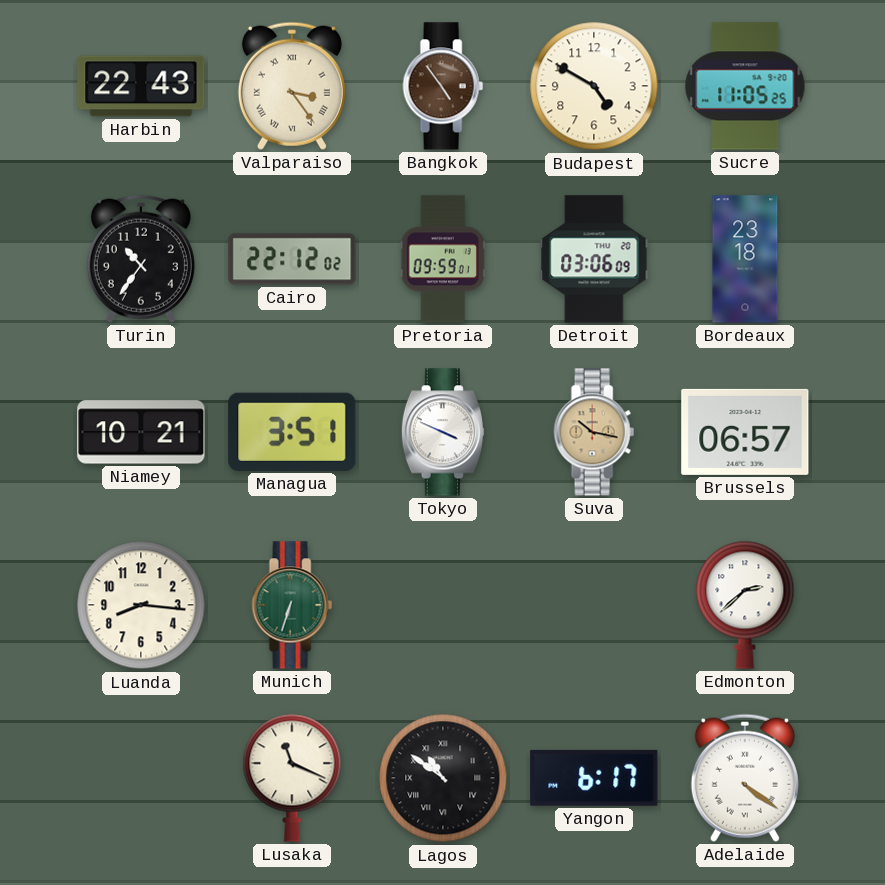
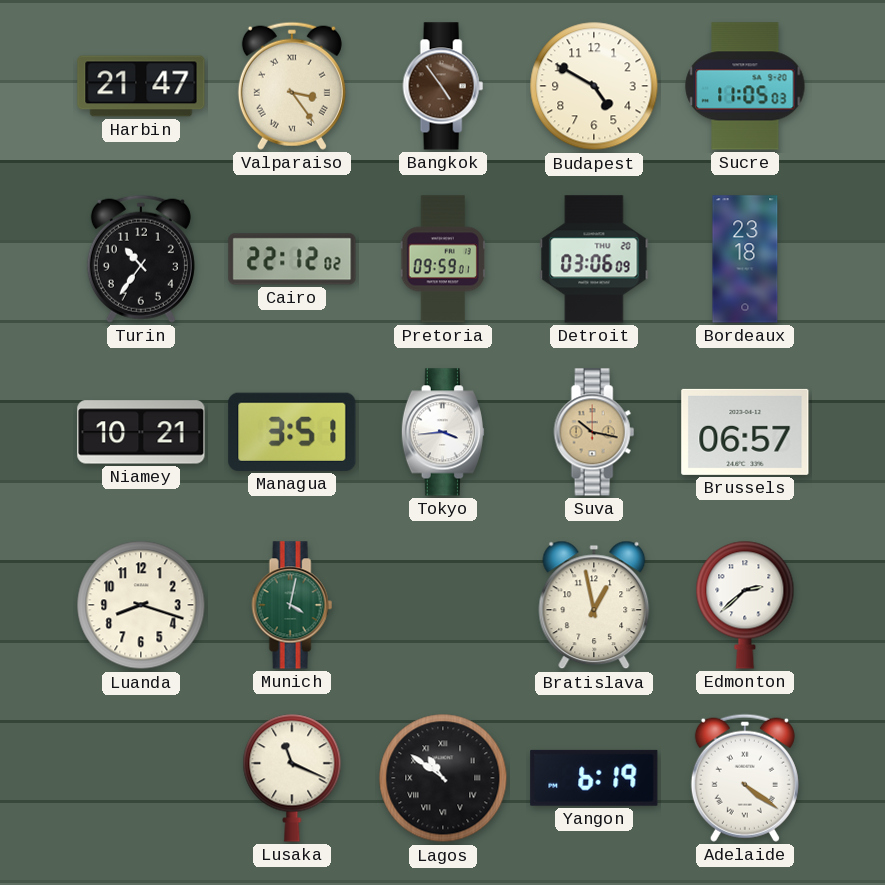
Harbin: 22:43 -> 21:47 (141, 86)
Sucre: 11:05:25 -> 11:05:03 (745, 86)
Tokyo: 3:49 -> 3:44 (443, 432)
Luanda: 8:16 -> 8:18 (141, 605)
Munich: 6:33 -> 4:02 (292, 605)
Bratislava: none -> 12:58 (594, 605)
Yangon: 6:17 -> 6:19 (594, 778)
